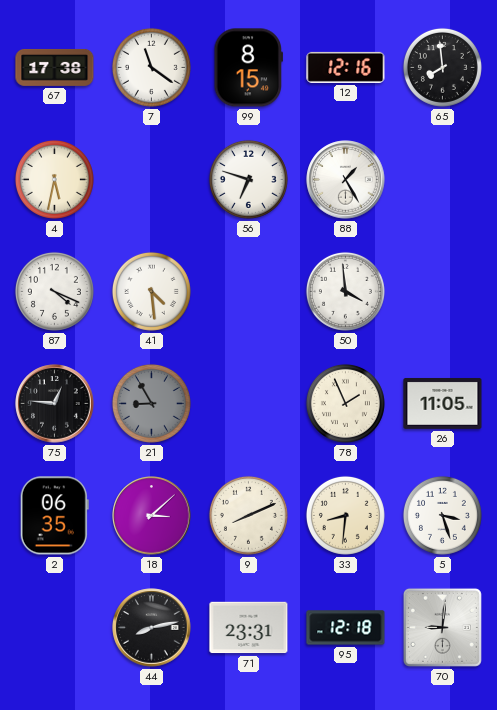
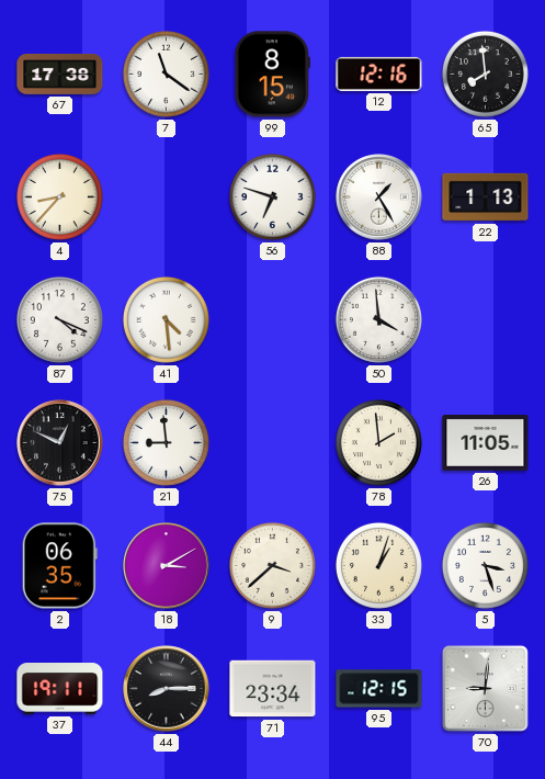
4: 5:32 -> 8:37 (59, 196)
22: none -> 1:13 (486, 197)
75: 12:46 -> 12:49 (60, 443)
21: 8:55 -> 8:59 (166, 442)
21 dial: grey -> white (166, 442)
78: 1:56 -> 1:59 (378, 442)
18: 3:08 -> 3:10 (167, 566)
9: 8:11 -> 3:38 (272, 565)
33: 8:31 -> 1:03 (378, 565)
37: none -> 19:11 (60, 689)
44: 8:13 -> 8:15 (167, 689)
71: 23:31 -> 23:34 (273, 689)
95: 12:18 -> 12:15 (379, 689)
